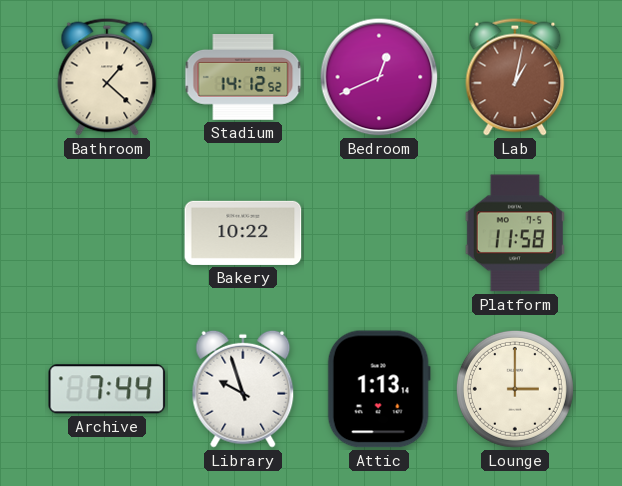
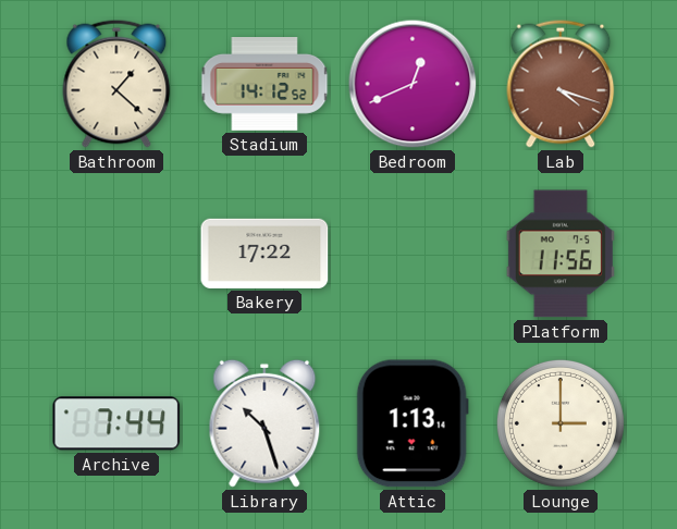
Lab: 1:02 -> 4:18 (561, 84)
Bakery: 10:22 -> 17:22 (264, 254)
Platform: 11:58 -> 11:56 (561, 254)
Library: 9:57 -> 10:27 (264, 423)
